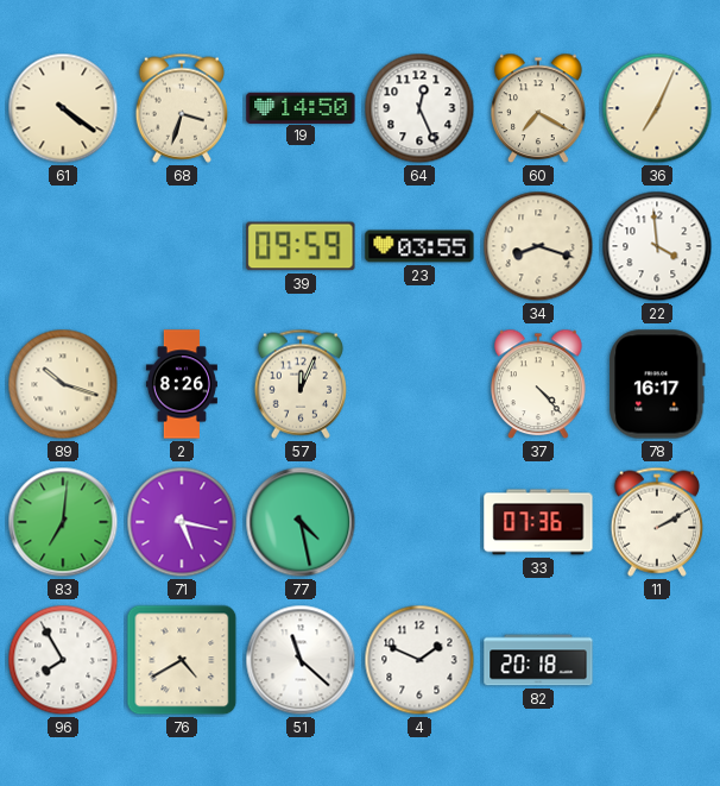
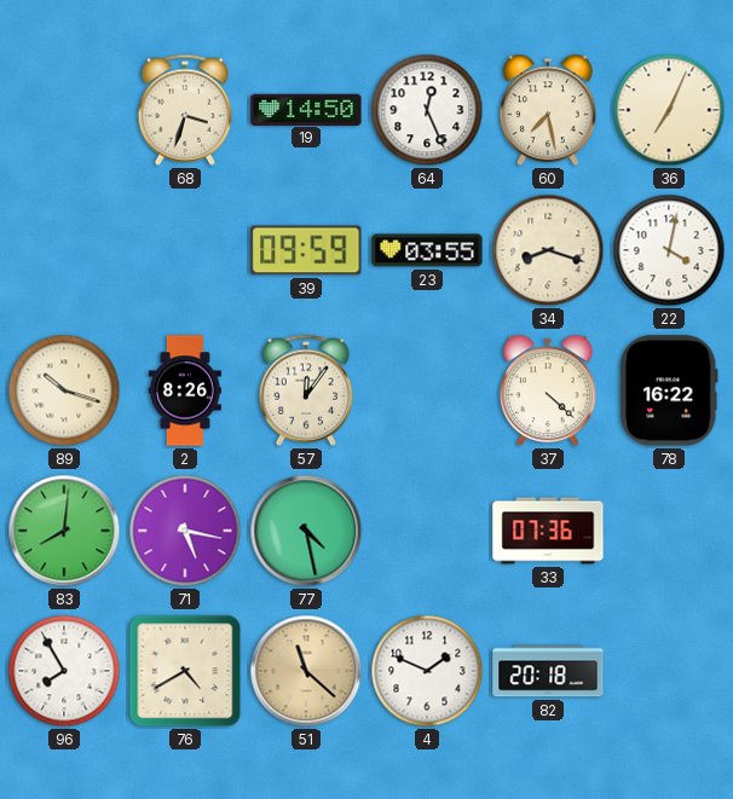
61: 4:21 -> none (63, 108)
60: 7:20 -> 7:28 (548, 110)
22: 3:59 -> 4:02 (669, 250)
57: 12:04 -> 12:06 (305, 390)
37: 4:23 -> 4:22 (548, 390)
78: 16:17 -> 16:22 (669, 390)
83: 7:01 -> 8:01 (64, 531)
11: 2:10 -> none (656, 522)
51 dial: white -> champagne (306, 671)
